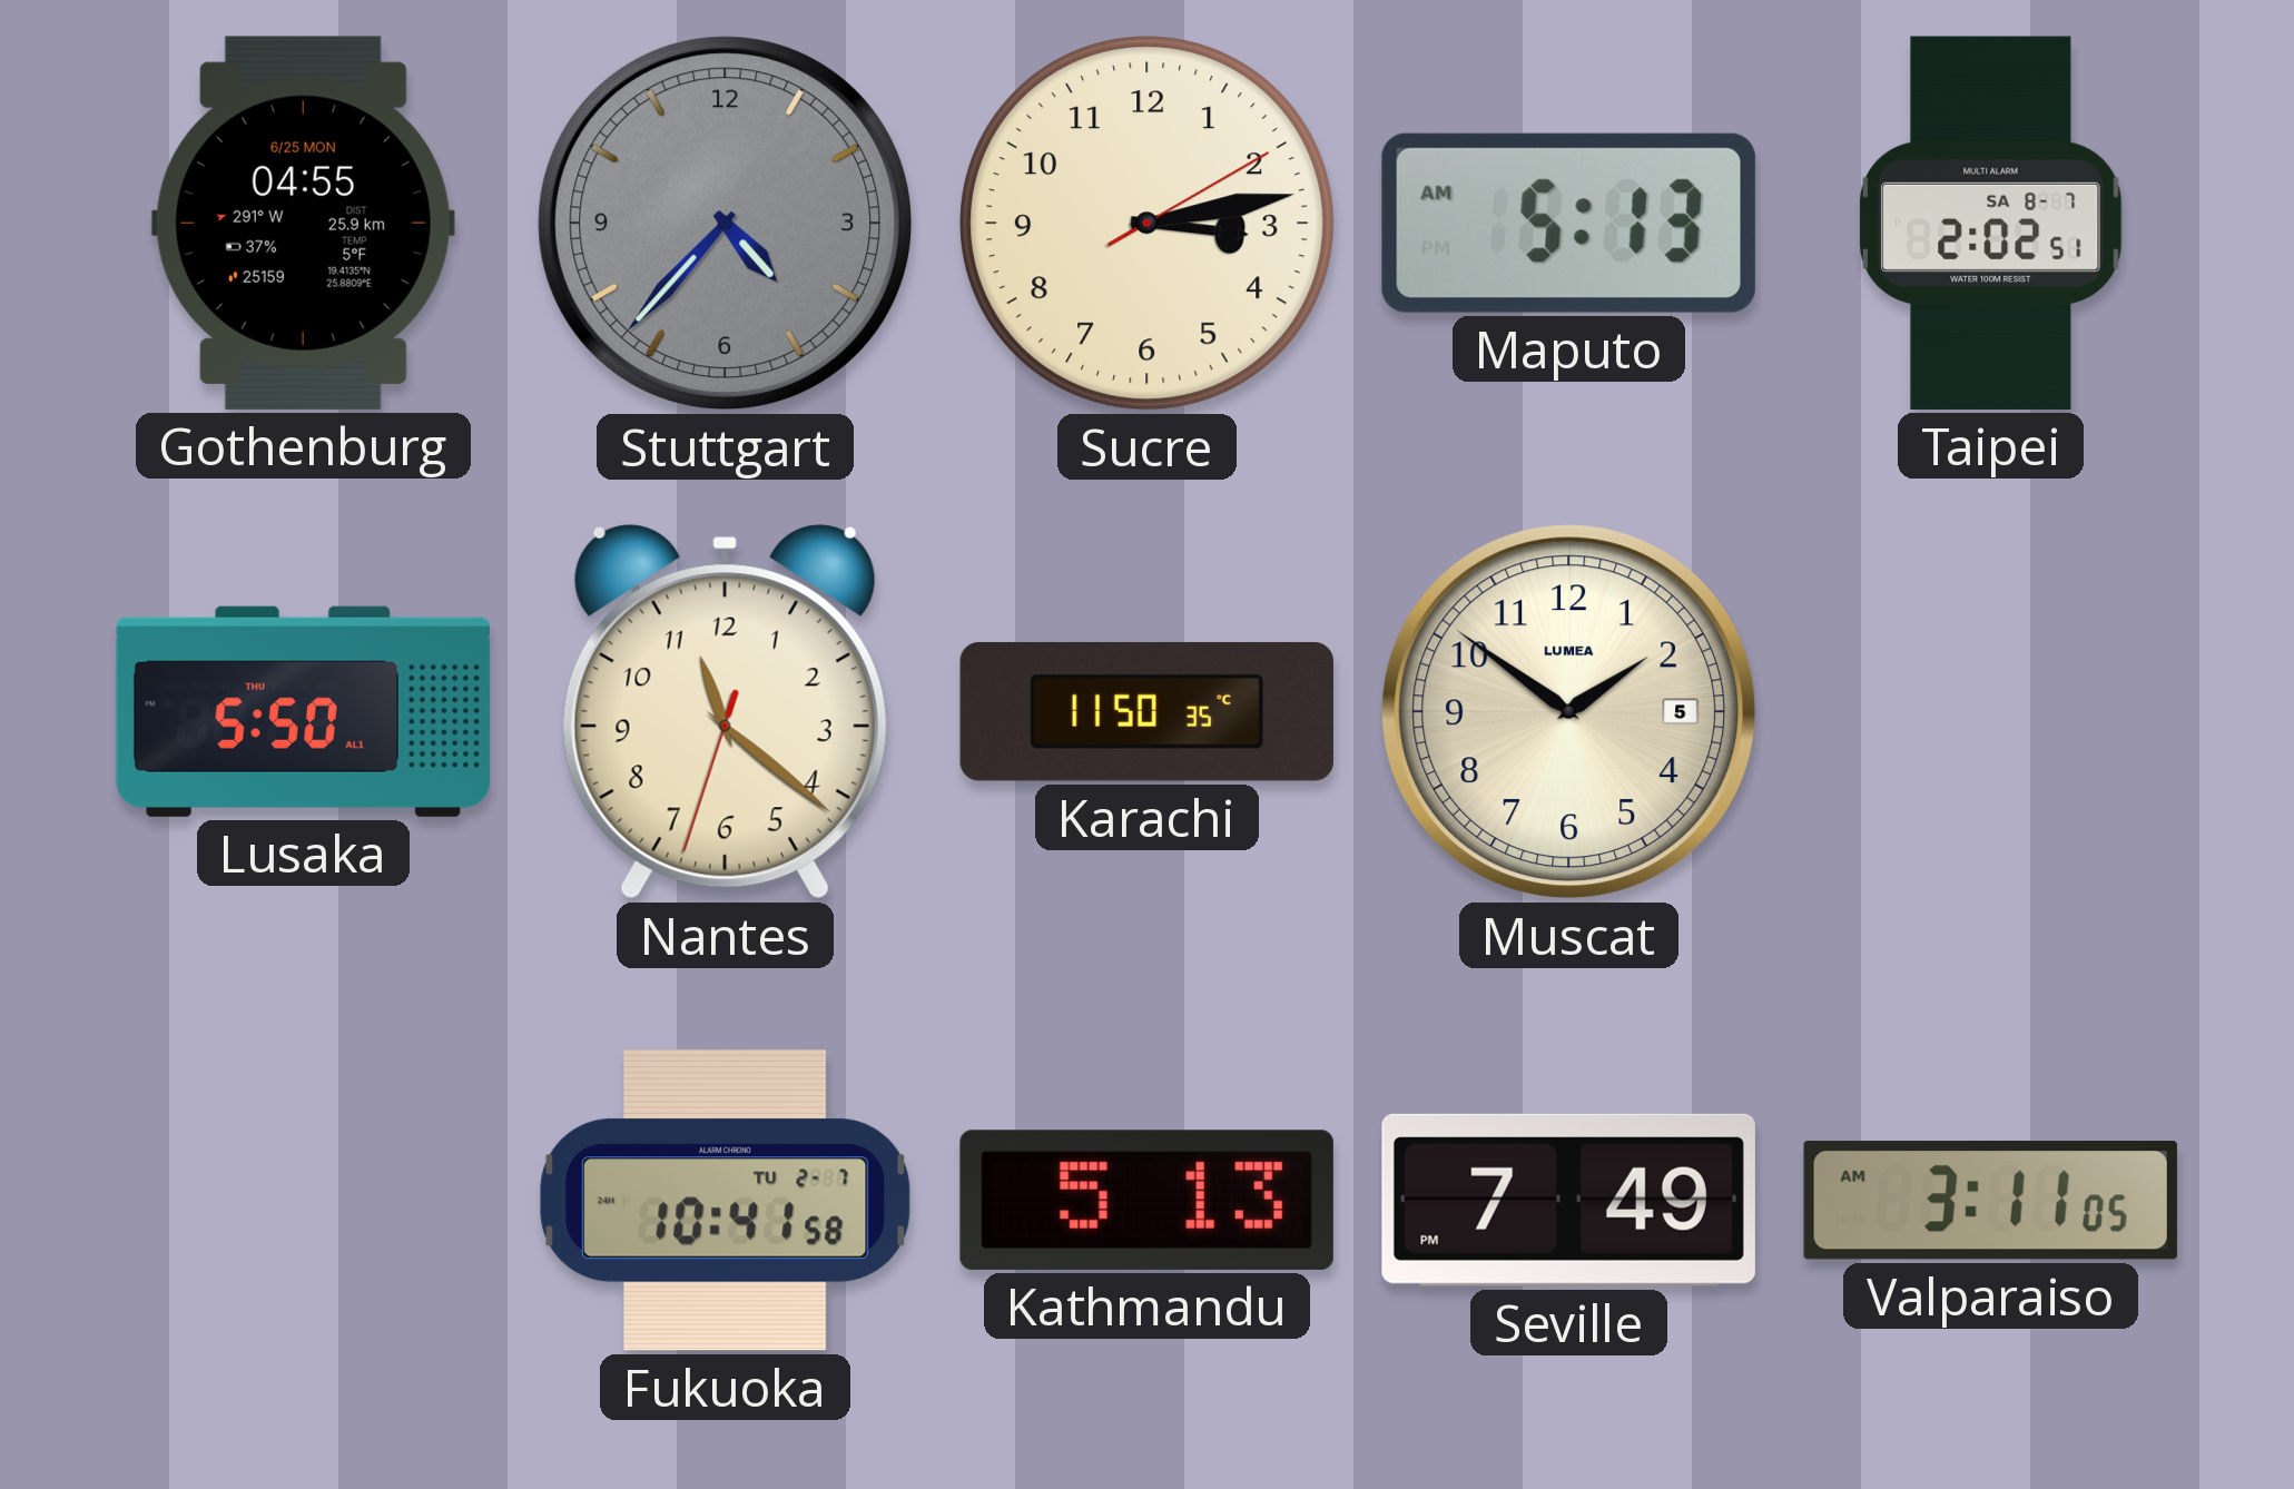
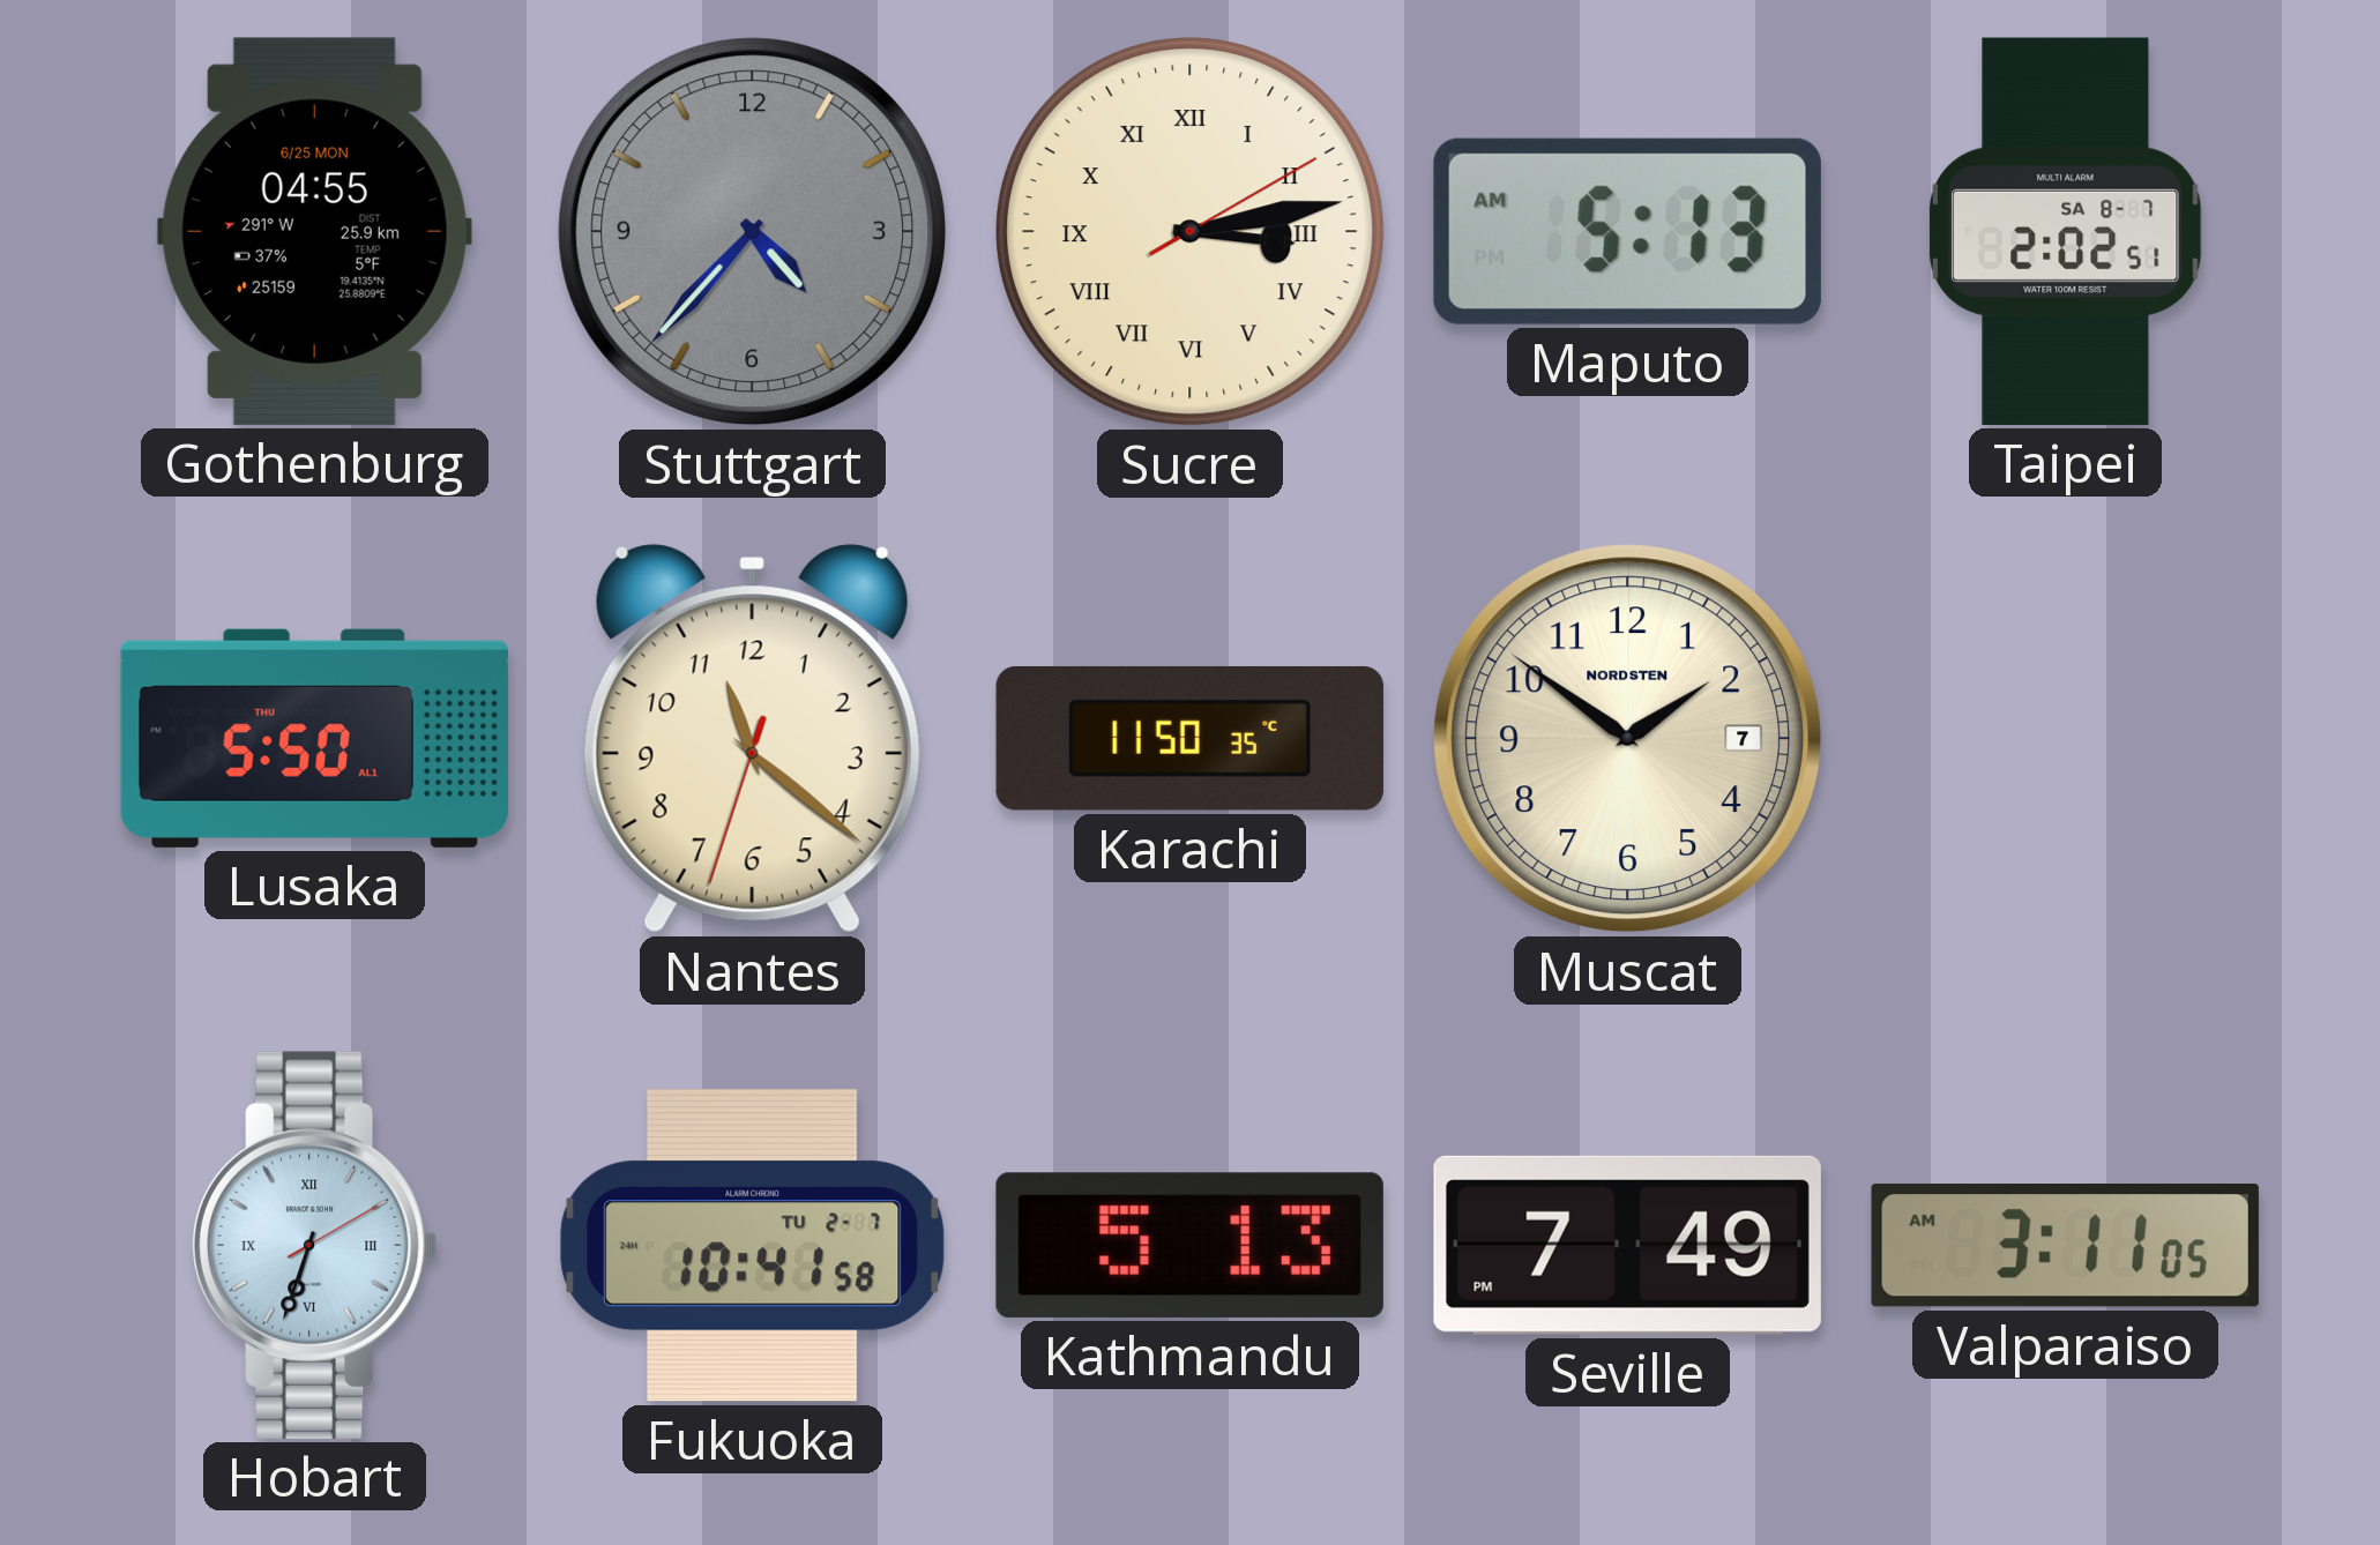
Sucre numerals: Arabic -> Roman (1191, 232)
Muscat date: 5 -> 7 (1628, 739)
Muscat brand: LUMEA -> NORDSTEN (1628, 739)
Hobart: none -> 6:33 (314, 1245)
